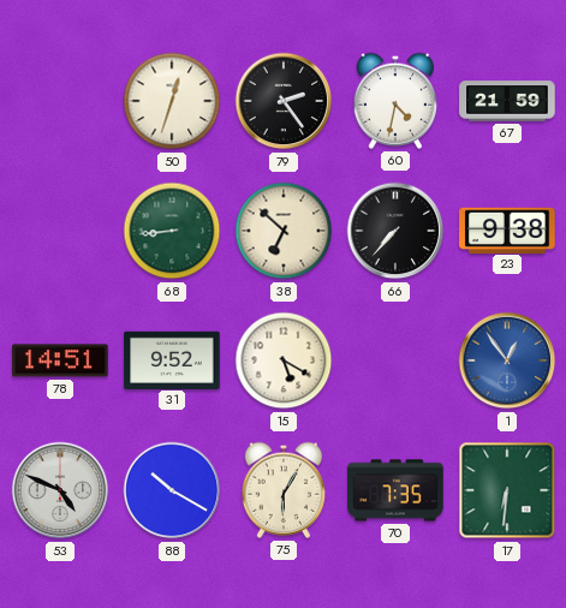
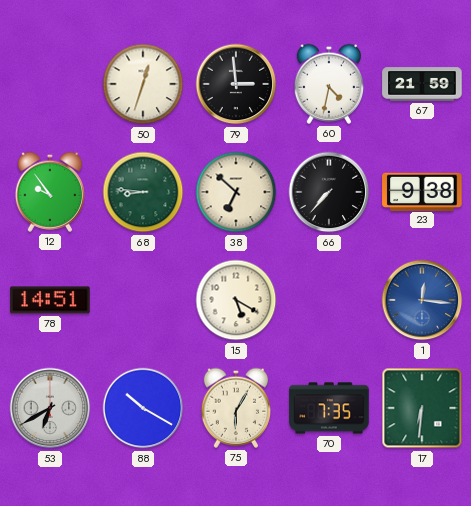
79: 2:24 -> 2:59 (236, 84)
12: none -> 9:54 (49, 192)
68: 8:44 -> 8:46 (143, 192)
31: 9:52 -> none (172, 359)
1: 12:54 -> 12:16 (422, 300)
53: 4:49 -> 6:40 (50, 408)
